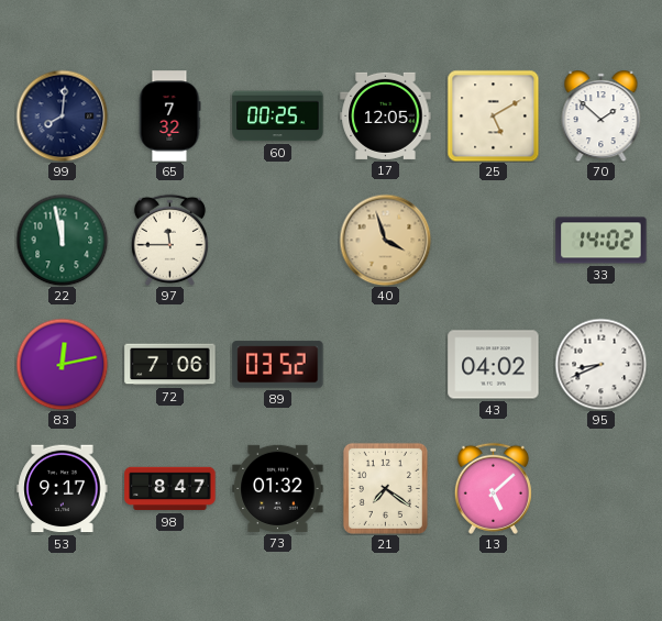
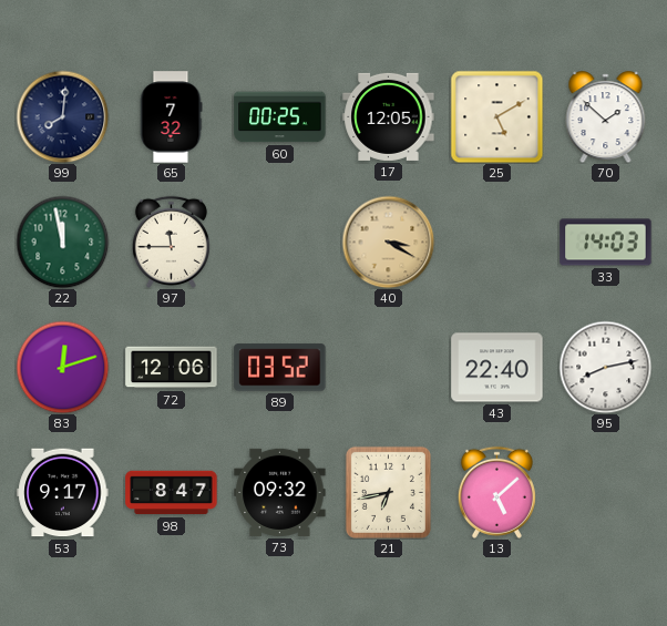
40: 3:57 -> 3:20 (388, 242)
33: 14:02 -> 14:03 (606, 243)
83: 12:13 -> 12:12 (62, 367)
72: 7:06 -> 12:06 (172, 368)
43: 04:02 -> 22:40 (497, 368)
95: 8:41 -> 8:13 (605, 367)
73: 01:32 -> 09:32 (280, 492)
21: 7:21 -> 6:43 (388, 492)
